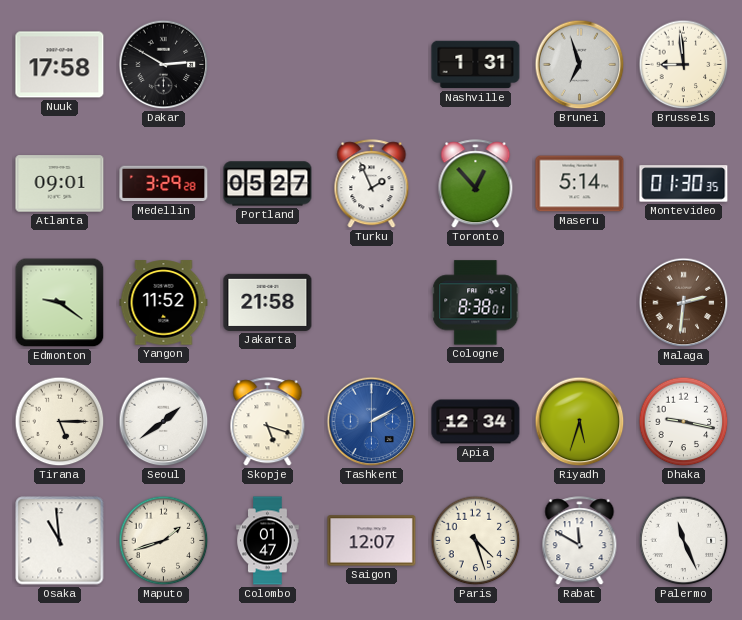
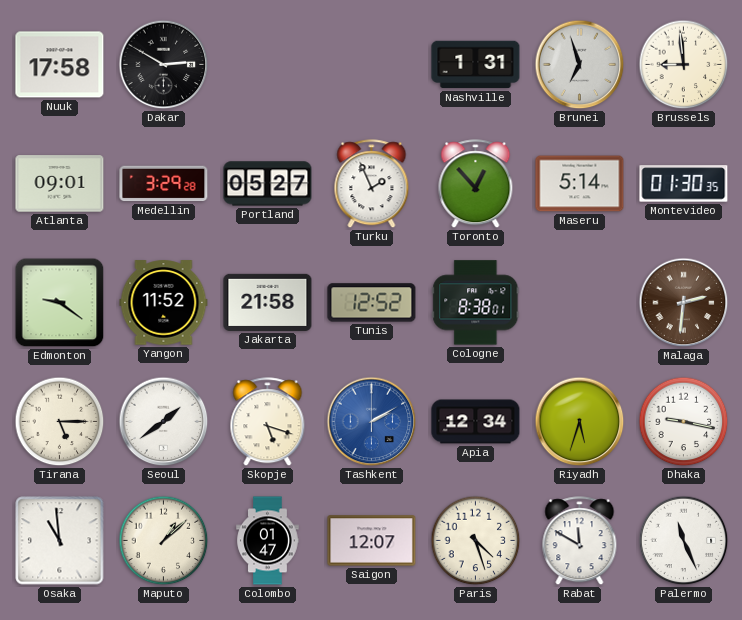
Tunis: none -> 12:52 (372, 303)
Maputo: 1:42 -> 1:08 (164, 541)
